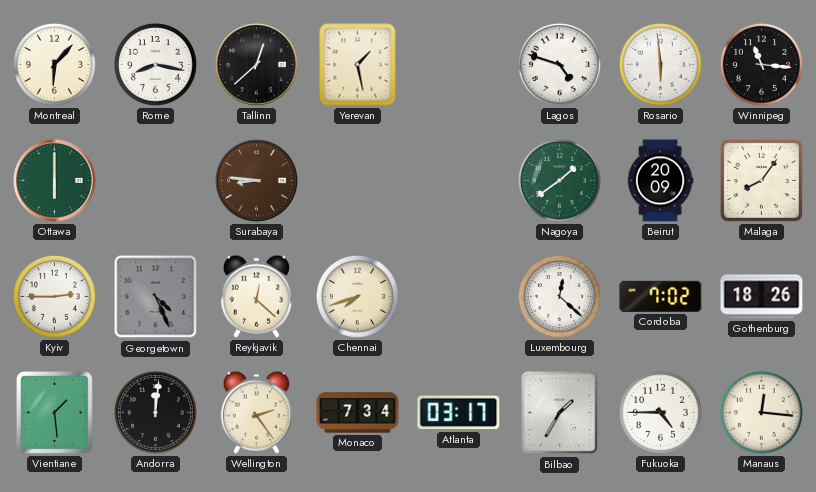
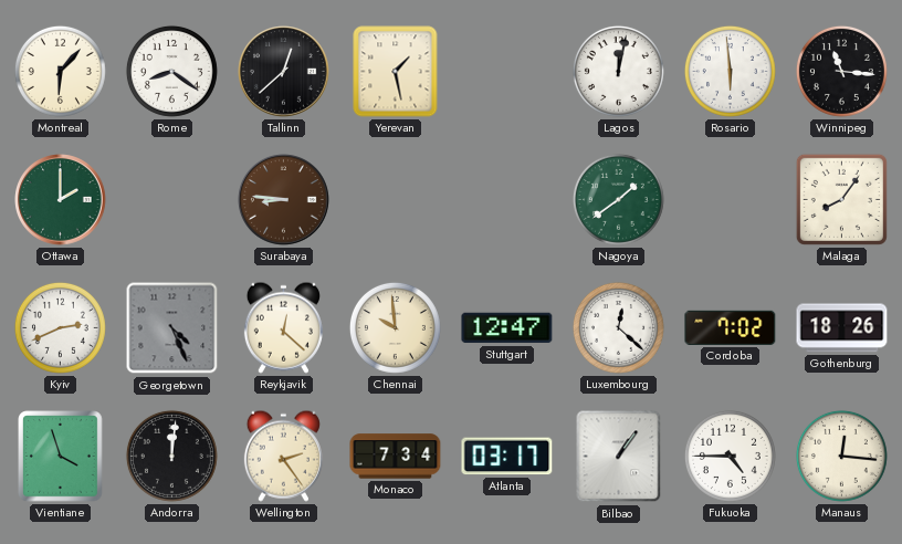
Rome: 8:17 -> 8:21 (171, 71)
Lagos: 4:48 -> 12:02 (618, 71)
Ottawa: 6:00 -> 2:00 (61, 200)
Beirut: 20:09 -> none (660, 181)
Kyiv: 2:45 -> 2:41 (60, 327)
Chennai: 7:42 -> 9:59 (395, 327)
Stuttgart: none -> 12:47 (507, 328)
Vientiane: 1:29 -> 3:57 (61, 457)
Bilbao: 1:35 -> 1:06 (619, 457)
